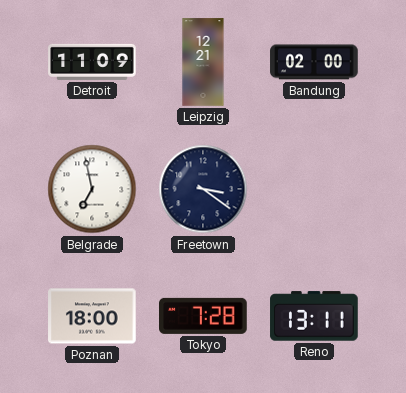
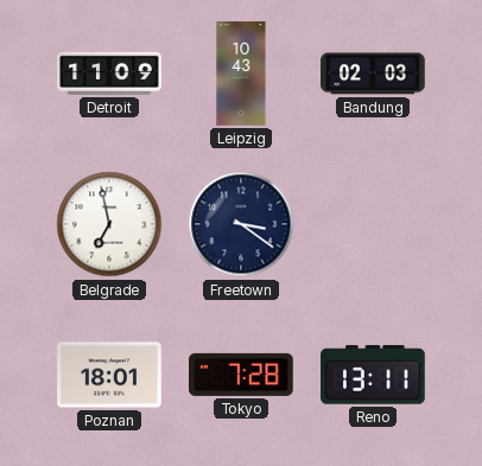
Leipzig: 12:21 -> 10:43 (241, 74)
Bandung: 02:00 -> 02:03 (373, 74)
Poznan: 18:00 -> 18:01 (109, 375)
